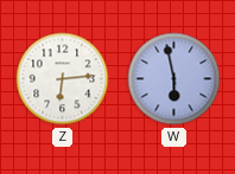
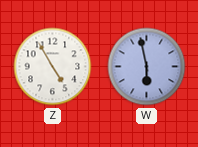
Z: 6:14 -> 4:55 (53, 67)
